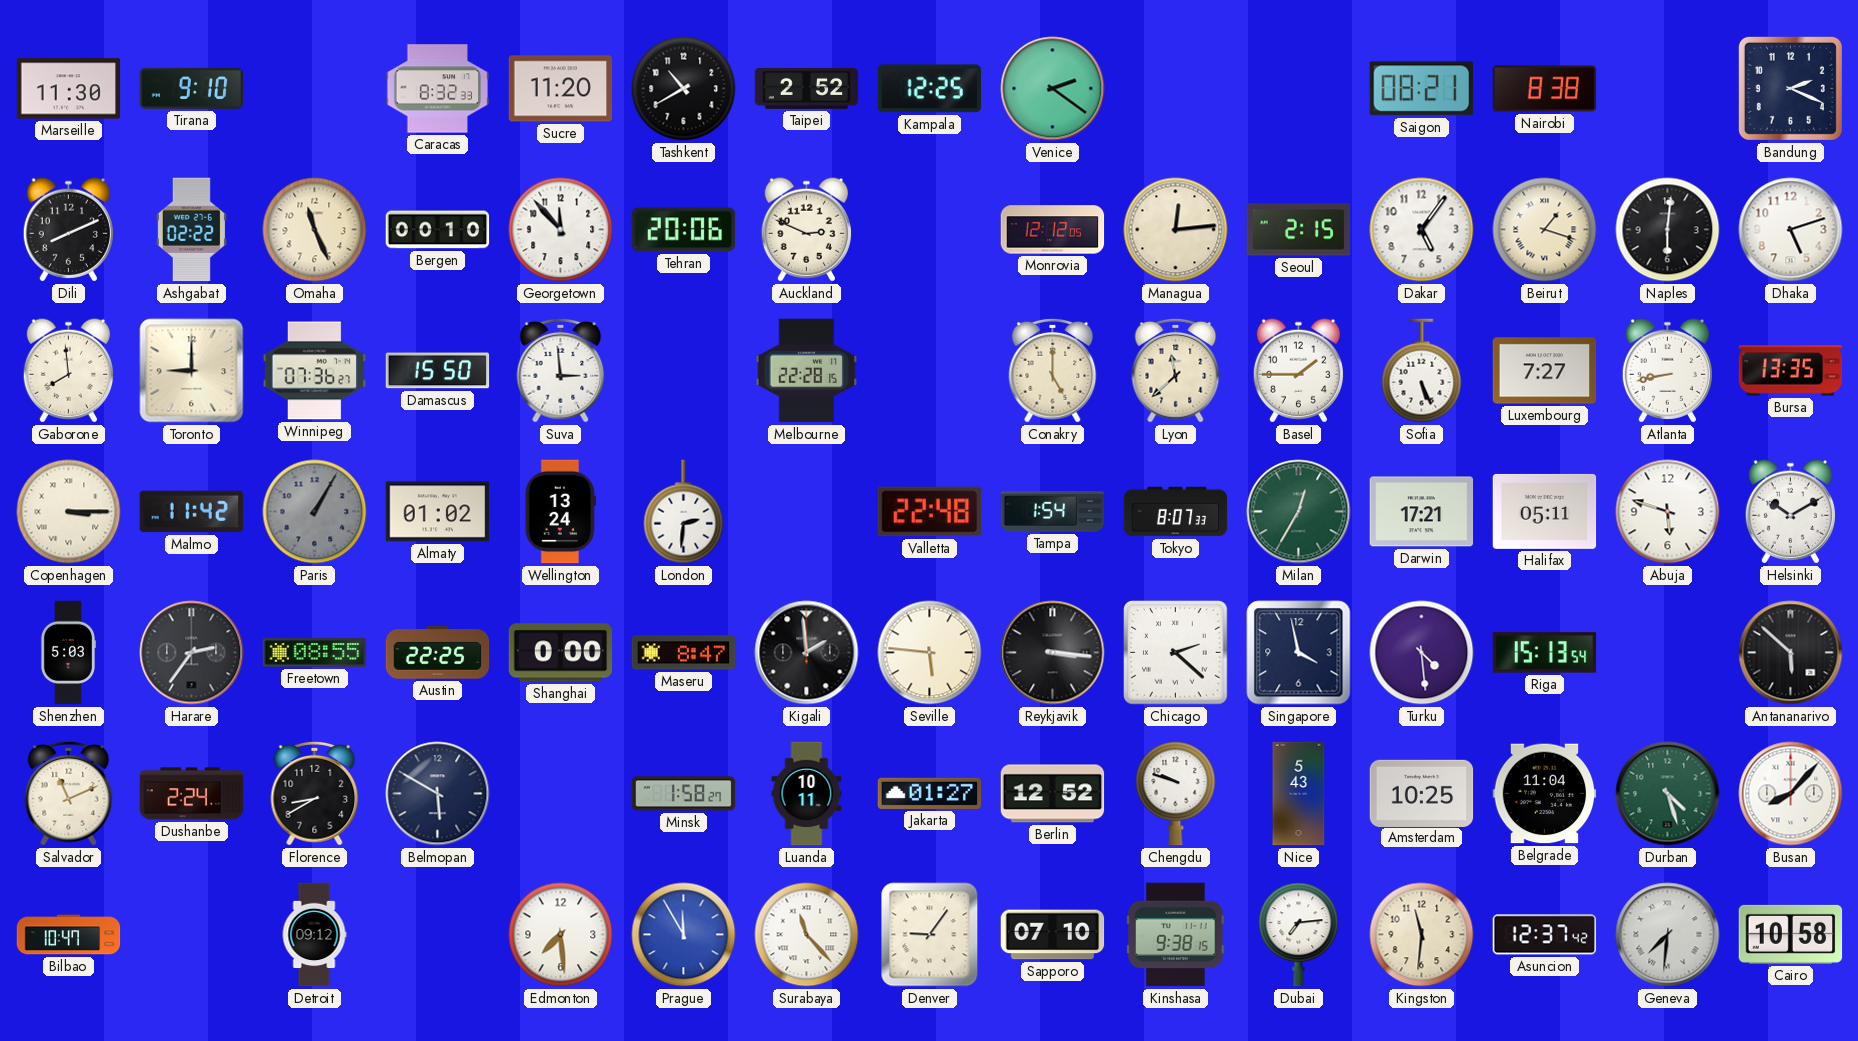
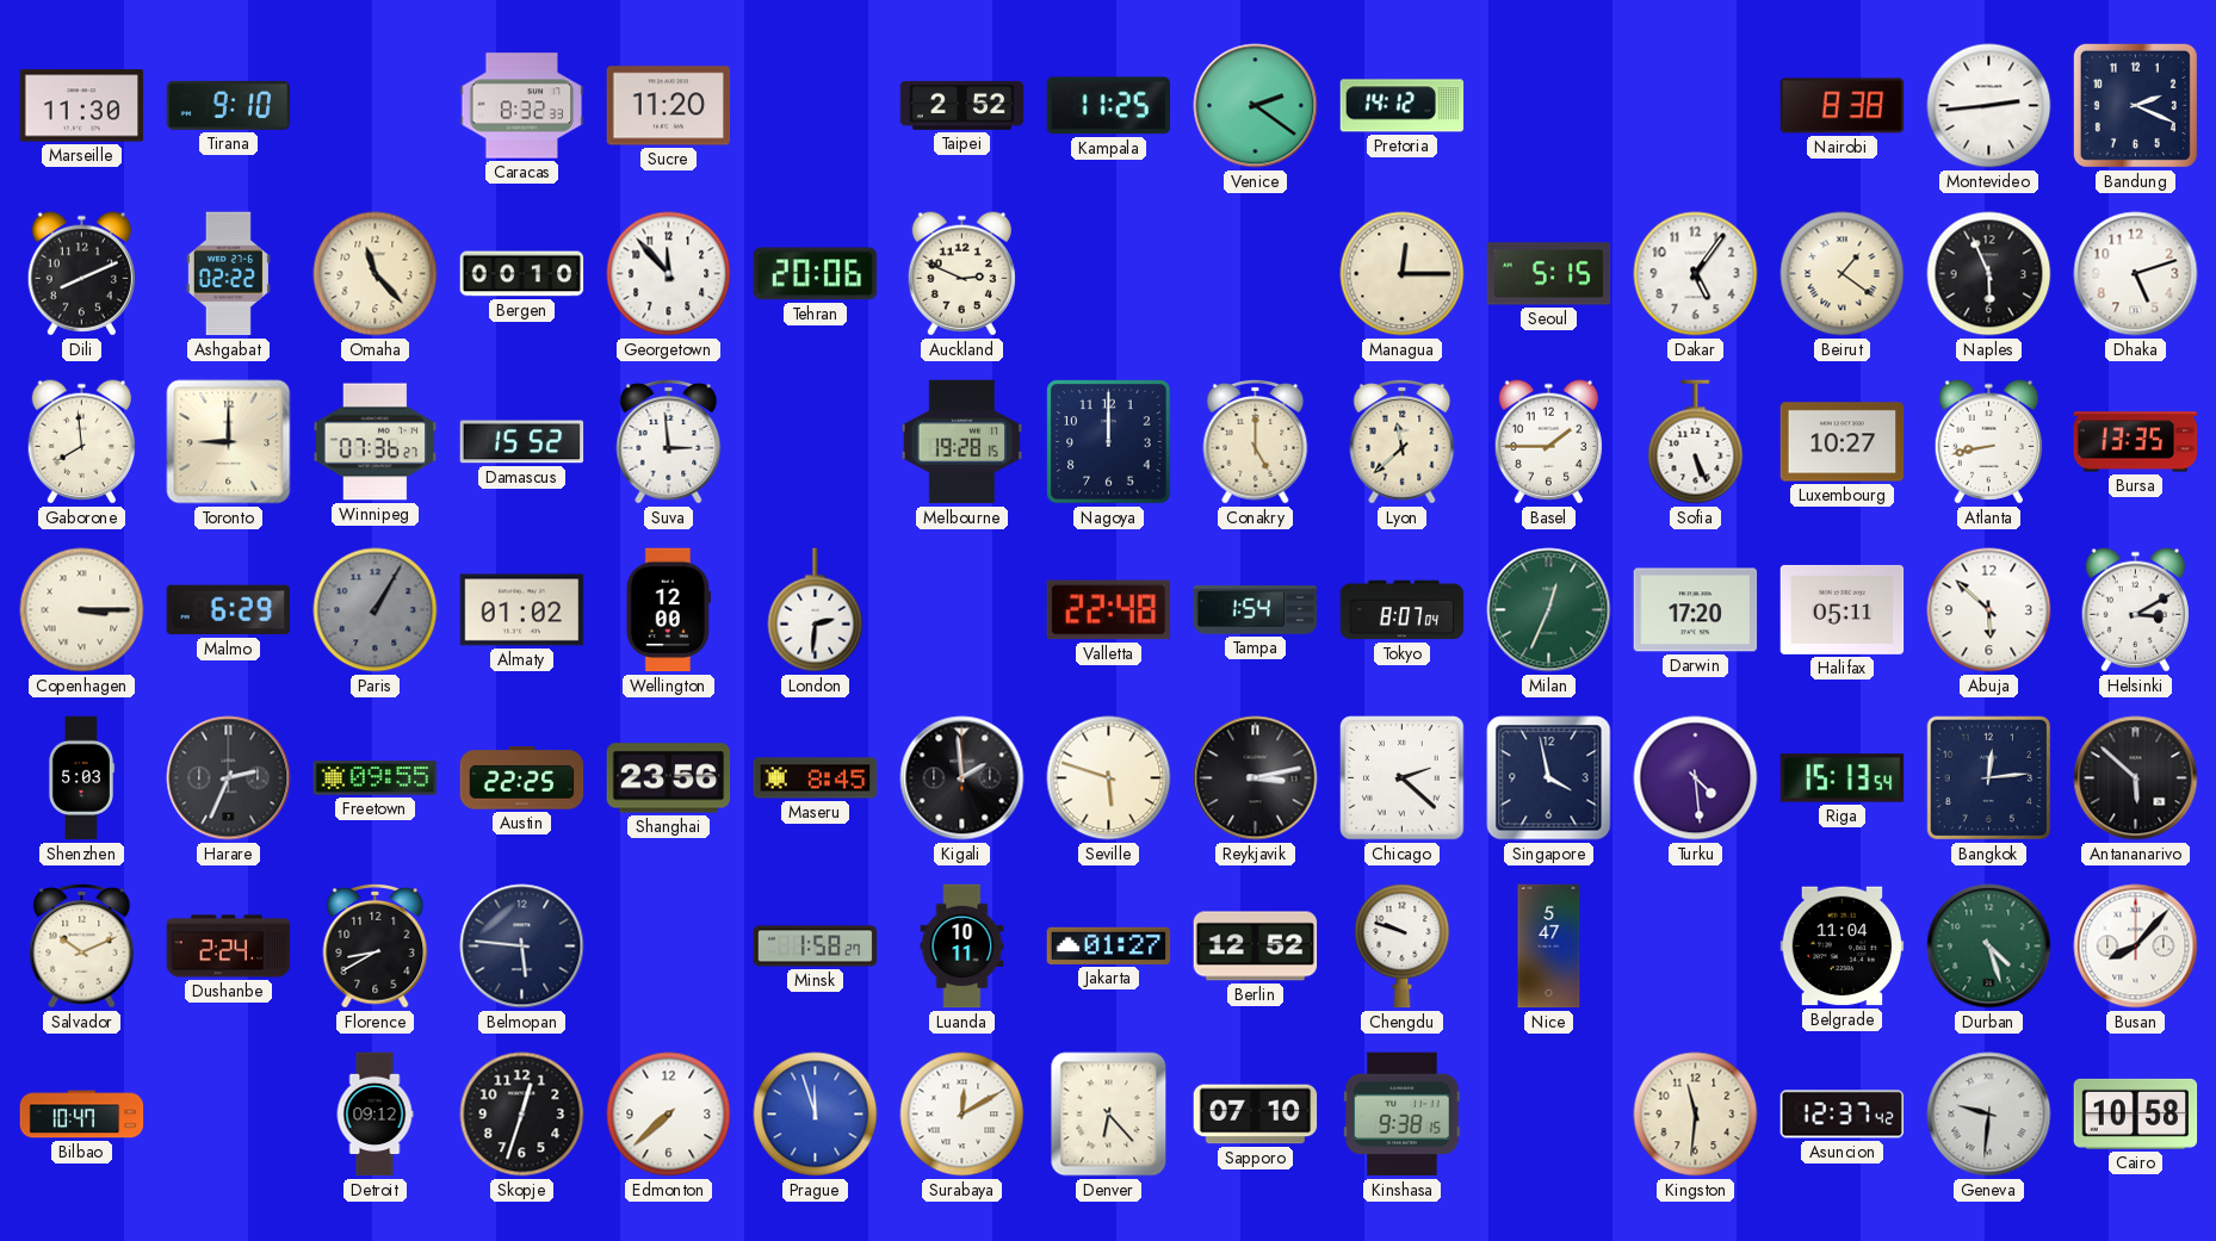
Tashkent: 10:40 -> none (684, 89)
Kampala: 12:25 -> 11:25 (1108, 106)
Pretoria: none -> 14:12 (1403, 106)
Saigon: 08:21 -> none (1421, 89)
Montevideo: none -> 2:44 (1989, 106)
Omaha: 11:26 -> 11:23 (376, 274)
Monrovia: 12:12 -> none (1053, 230)
Managua: 12:14 -> 12:15 (1403, 274)
Seoul: 2:15 -> 5:15 (1549, 274)
Beirut: 1:18 -> 1:21 (1843, 274)
Naples: 6:01 -> 5:56 (1989, 274)
Damascus: 15:50 -> 15:52 (522, 442)
Melbourne: 22:28 -> 19:28 (962, 442)
Nagoya: none -> 12:00 (1109, 442)
Luxembourg: 7:27 -> 10:27 (1843, 442)
Malmo: 11:42 -> 6:29 (229, 610)
Wellington: 13:24 -> 12:00 (668, 610)
Tokyo: 8:07:33 -> 8:07:04 (1403, 610)
Milan: 12:35 -> 12:34 (1549, 610)
Darwin: 17:21 -> 17:20 (1696, 610)
Abuja: 5:48 -> 5:52 (1989, 610)
Helsinki: 10:10 -> 3:10 (2135, 610)
Harare: 2:36 -> 2:34 (229, 778)
Freetown: 08:55 -> 09:55 (376, 778)
Shanghai: 0:00 -> 23:56 (669, 778)
Maseru: 8:47 -> 8:45 (816, 778)
Seville: 5:46 -> 5:48 (1109, 778)
Reykjavik: 3:16 -> 3:13 (1256, 778)
Bangkok: none -> 12:14 (1989, 778)
Salvador: 11:11 -> 10:11 (82, 945)
Belmopan: 5:50 -> 5:46 (522, 947)
Nice: 5:43 -> 5:47 (1549, 947)
Amsterdam: 10:25 -> none (1422, 793)
Skopje: none -> 12:33 (522, 1115)
Edmonton: 7:29 -> 7:38 (669, 1115)
Prague: 11:55 -> 11:57 (816, 1115)
Surabaya: 11:23 -> 12:10 (962, 1115)
Denver: 9:06 -> 6:23 (1109, 1115)
Dubai: 7:14 -> none (1299, 935)
Geneva: 7:31 -> 9:31 (1989, 1115)
